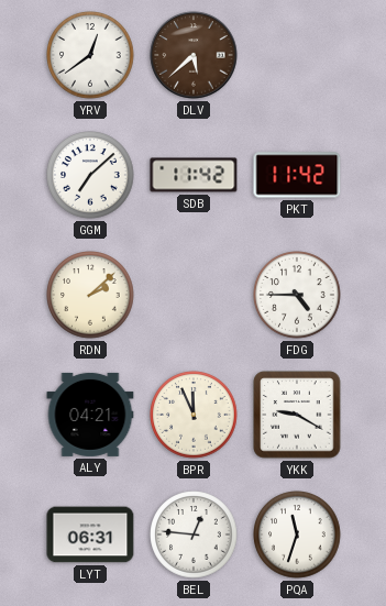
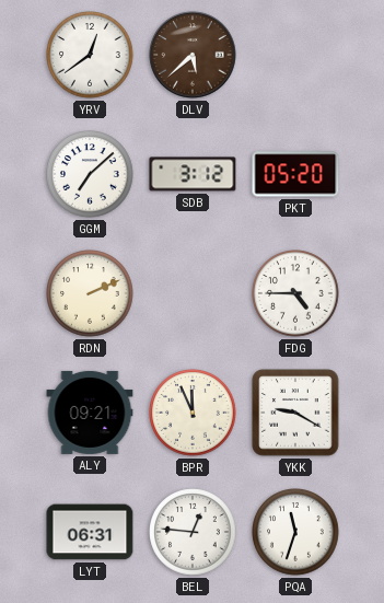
SDB: 11:42 -> 3:12 (193, 174)
PKT: 11:42 -> 05:20 (295, 174)
RDN: 2:08 -> 2:11 (90, 293)
ALY: 04:21 -> 09:21 (90, 413)
